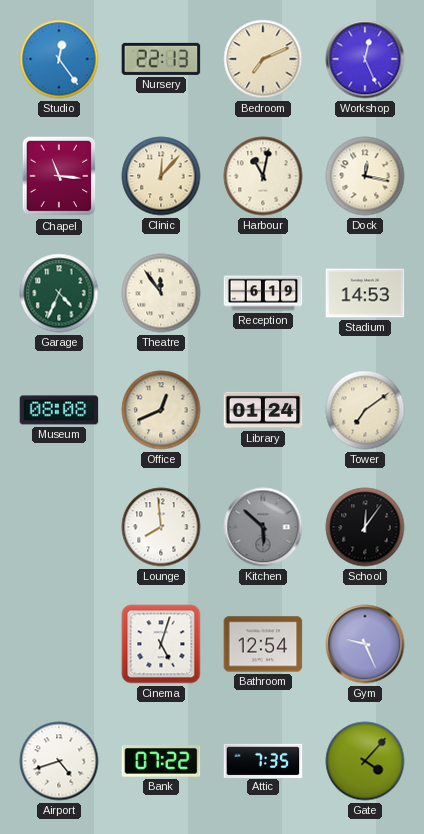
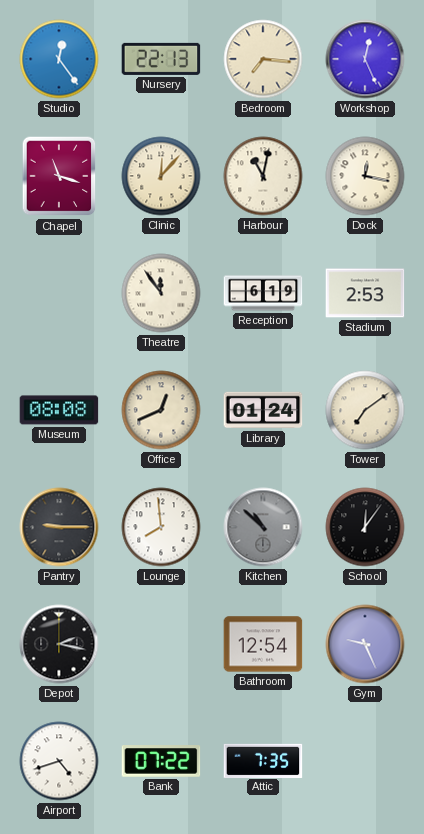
Bedroom: 7:11 -> 7:16 (263, 59)
Chapel: 11:16 -> 11:18 (59, 176)
Garage: 4:34 -> none (59, 293)
Stadium: 14:53 -> 2:53 (365, 293)
Pantry: none -> 9:15 (59, 527)
Kitchen: 5:52 -> 10:52 (263, 527)
Depot: none -> 2:17 (59, 644)
Cinema: 5:03 -> none (161, 644)
Gate: 4:07 -> none (365, 761)
